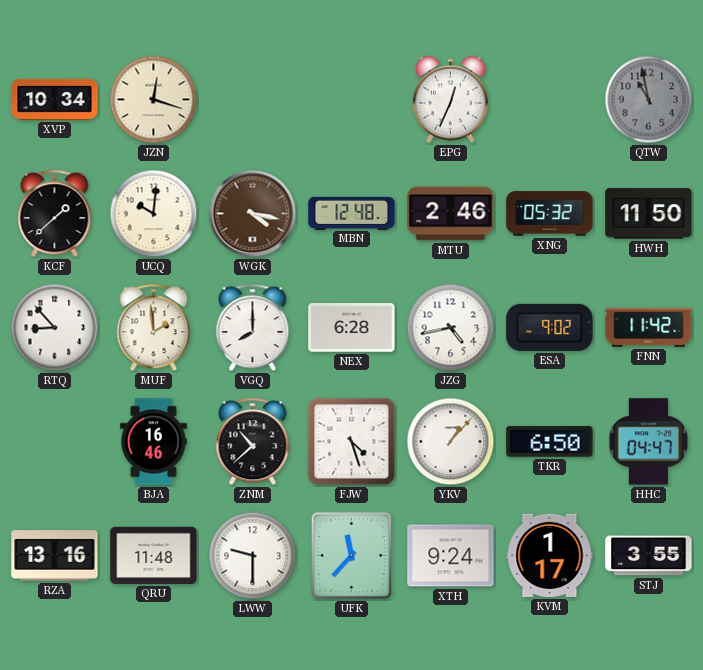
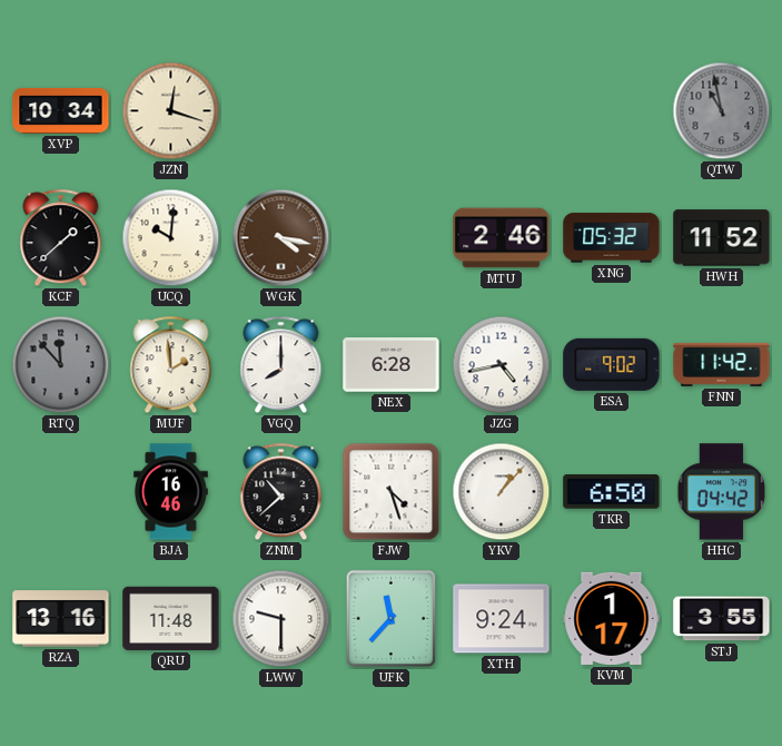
EPG: 12:34 -> none (450, 100)
MBN: 12:48 -> none (352, 213)
HWH: 11:50 -> 11:52 (722, 238)
RTQ: 8:53 -> 11:53 (61, 365)
RTQ dial: white -> grey (61, 365)
HHC: 04:47 -> 04:42 (722, 492)
